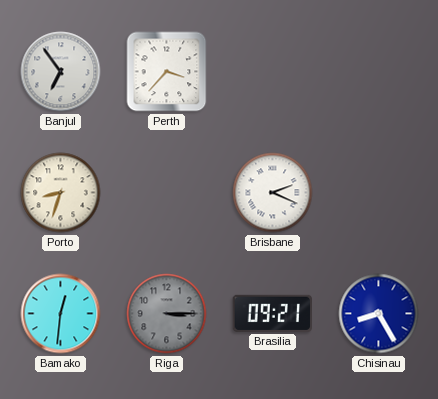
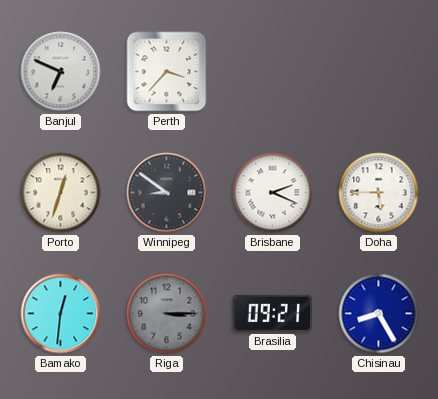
Banjul: 6:54 -> 6:49 (61, 72)
Porto: 8:33 -> 12:33 (61, 193)
Winnipeg: none -> 8:51 (167, 193)
Doha: none -> 5:45 (379, 193)
